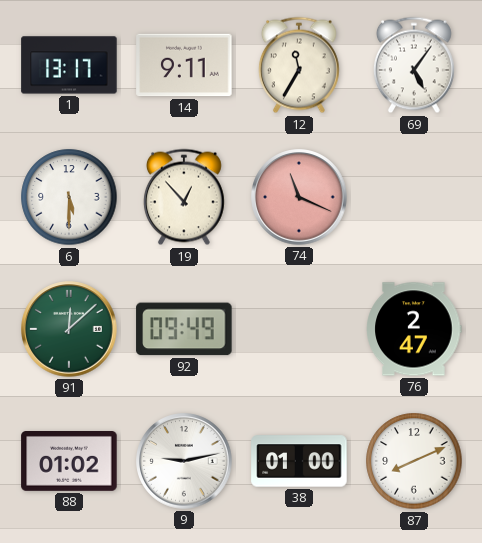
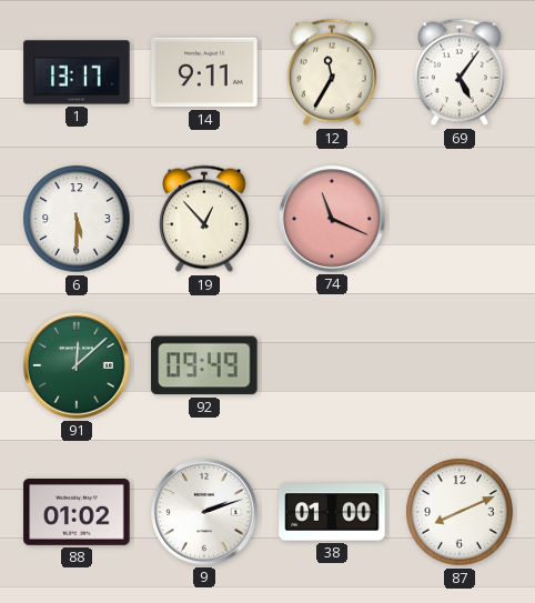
76: 2:47 -> none (414, 329)
9: 9:13 -> 2:12 (204, 512)
